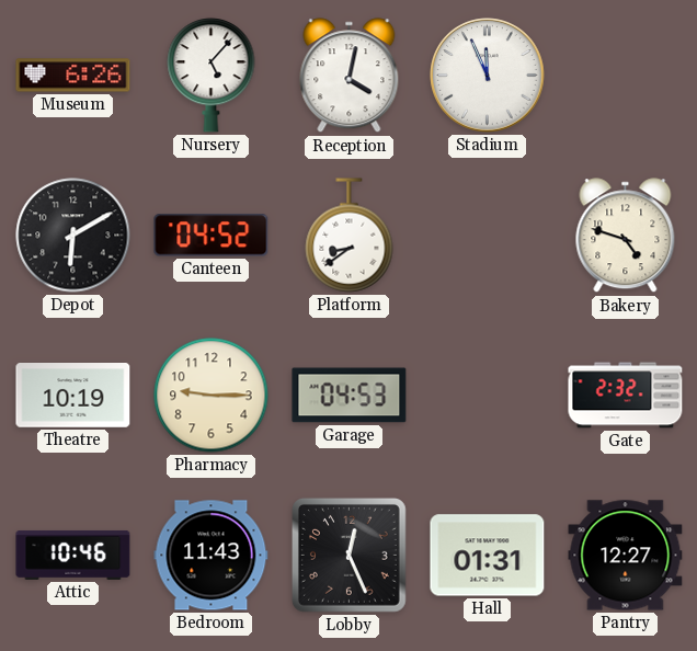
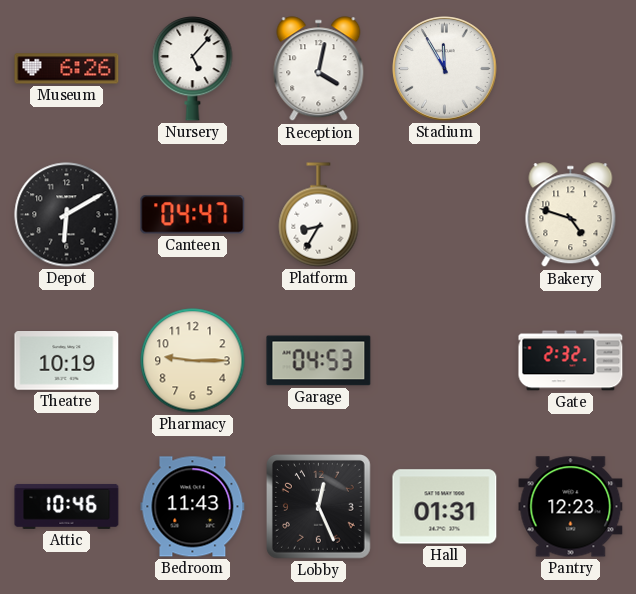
Stadium: 11:56 -> 11:55 (445, 69)
Canteen: 04:52 -> 04:47 (193, 215)
Platform: 8:39 -> 8:35 (319, 215)
Pantry: 12:27 -> 12:23 (571, 507)
